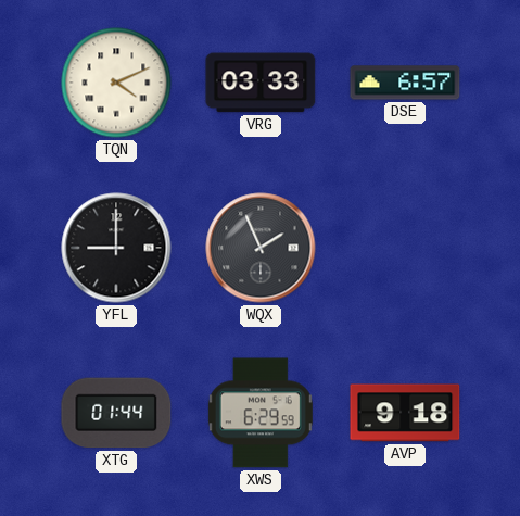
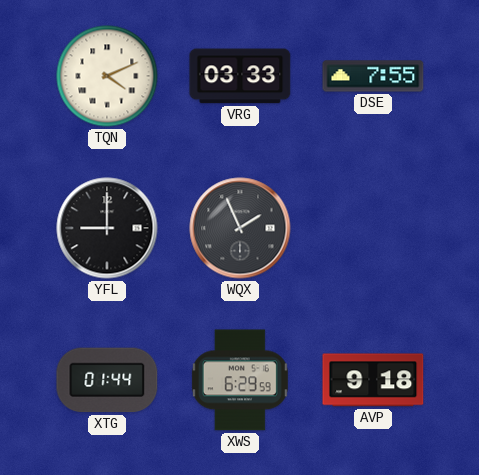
DSE: 6:57 -> 7:55 (373, 76)
